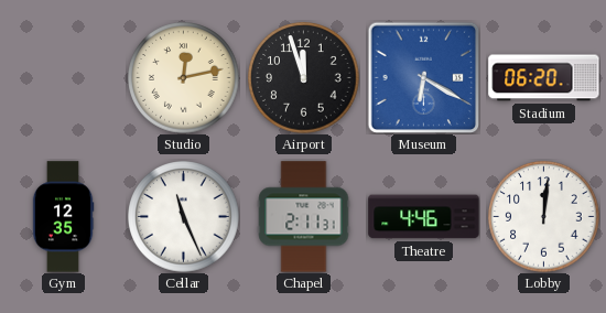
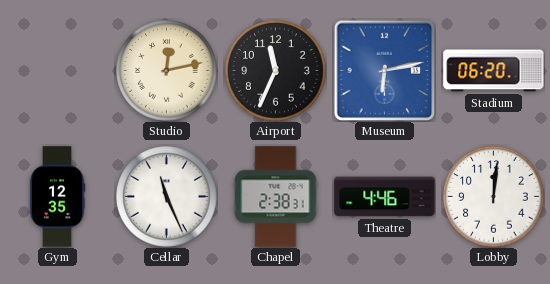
Airport: 11:57 -> 11:34 (276, 71)
Museum: 6:20 -> 6:13 (384, 70)
Chapel: 2:11 -> 2:38 (276, 197)
